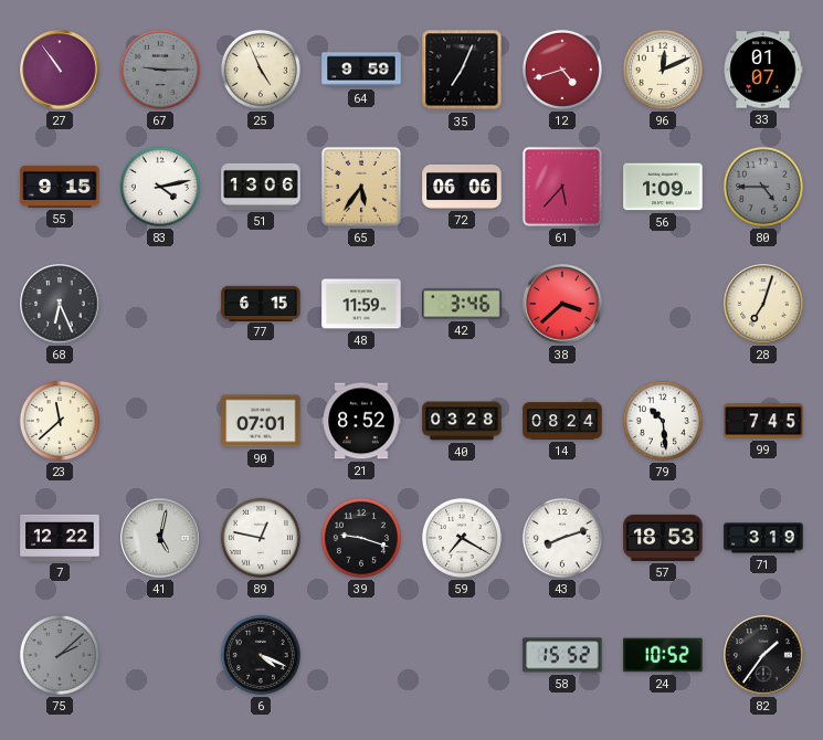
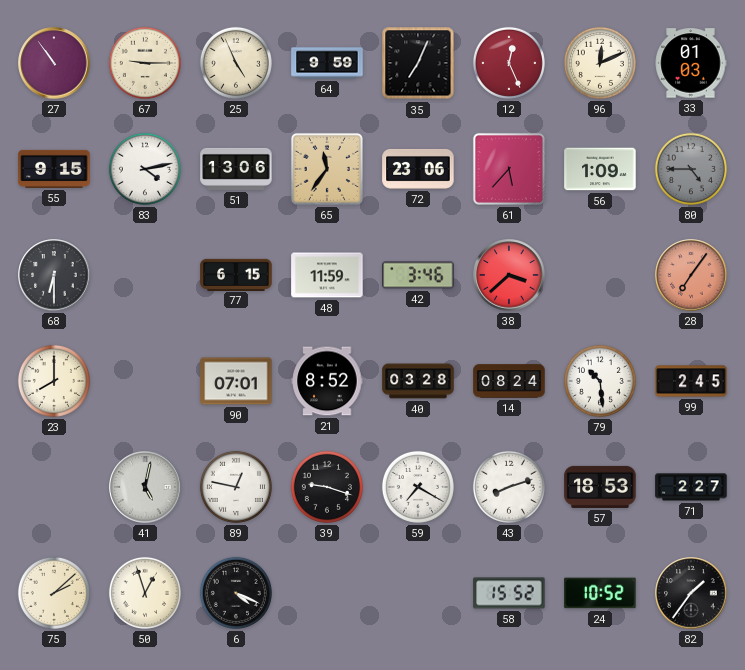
67 dial: grey -> cream (145, 63)
12: 4:42 -> 12:26 (509, 63)
33: 01:07 -> 01:03 (691, 63)
65: 5:36 -> 11:36 (327, 169)
72: 06:06 -> 23:06 (418, 169)
68: 6:26 -> 6:30 (54, 275)
28: 7:03 -> 7:06 (691, 275)
28 dial: cream -> salmon (691, 275)
23: 11:38 -> 8:00 (54, 381)
99: 7:45 -> 2:45 (691, 381)
7: 12:22 -> none (60, 538)
71: 3:19 -> 2:27 (691, 487)
75 dial: grey -> cream (54, 593)
50: none -> 12:57 (145, 593)
